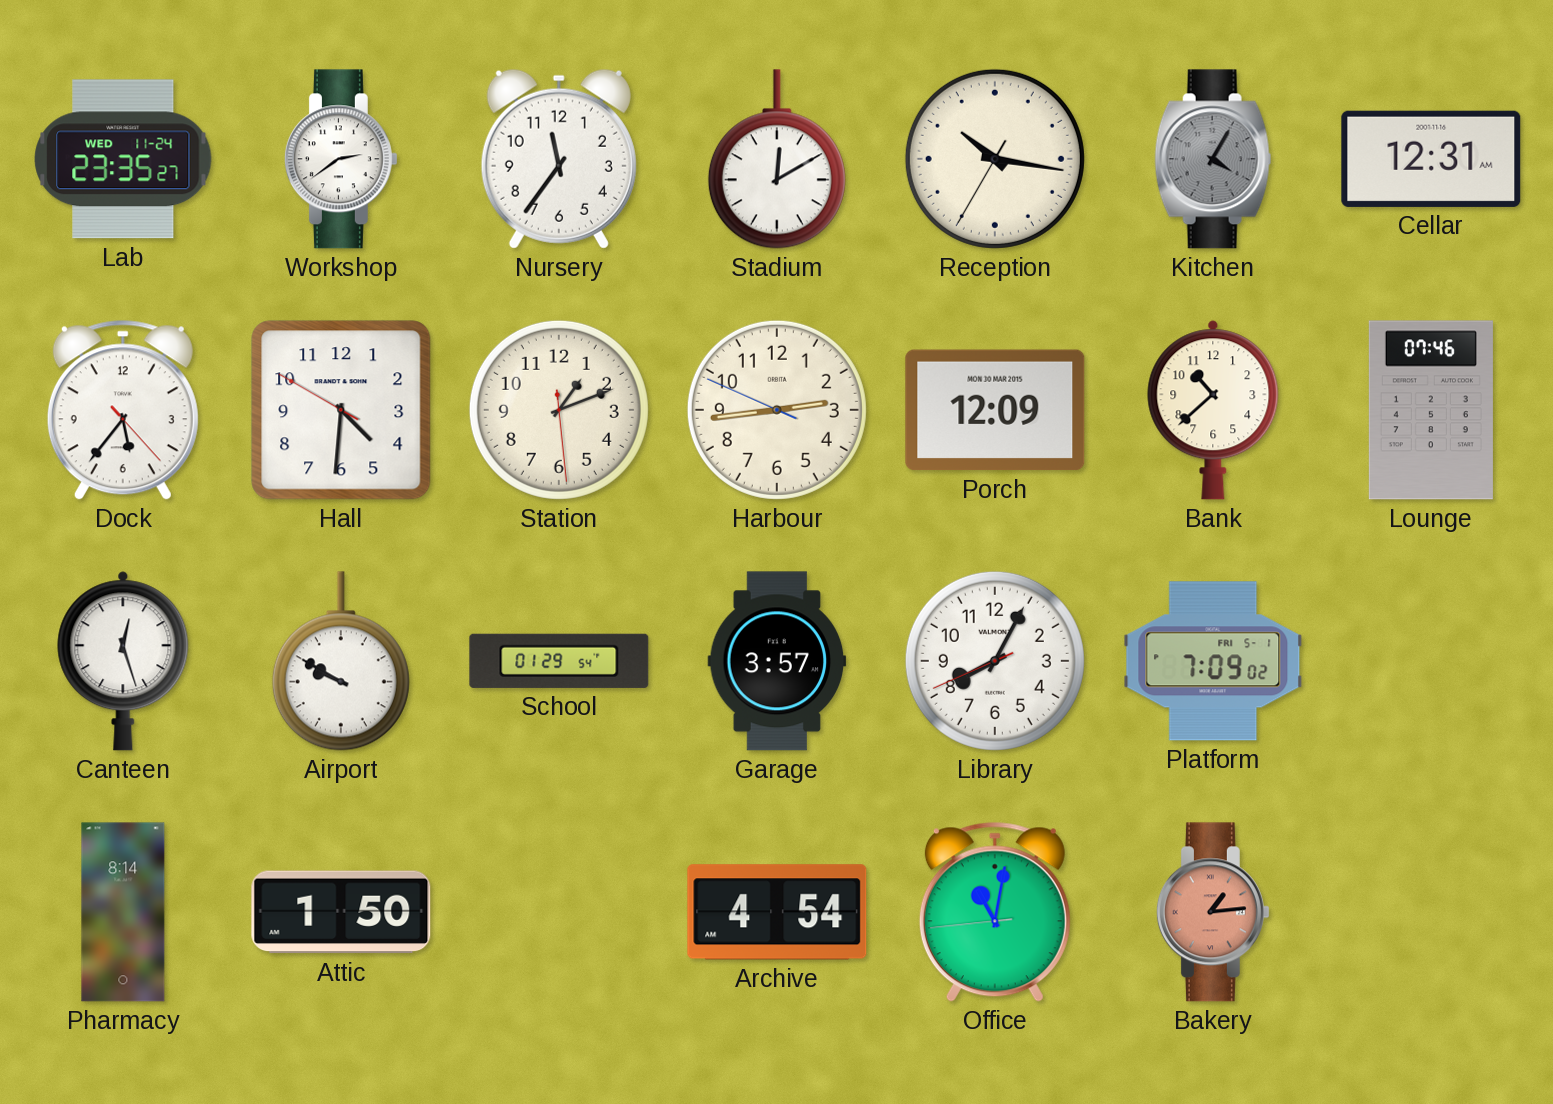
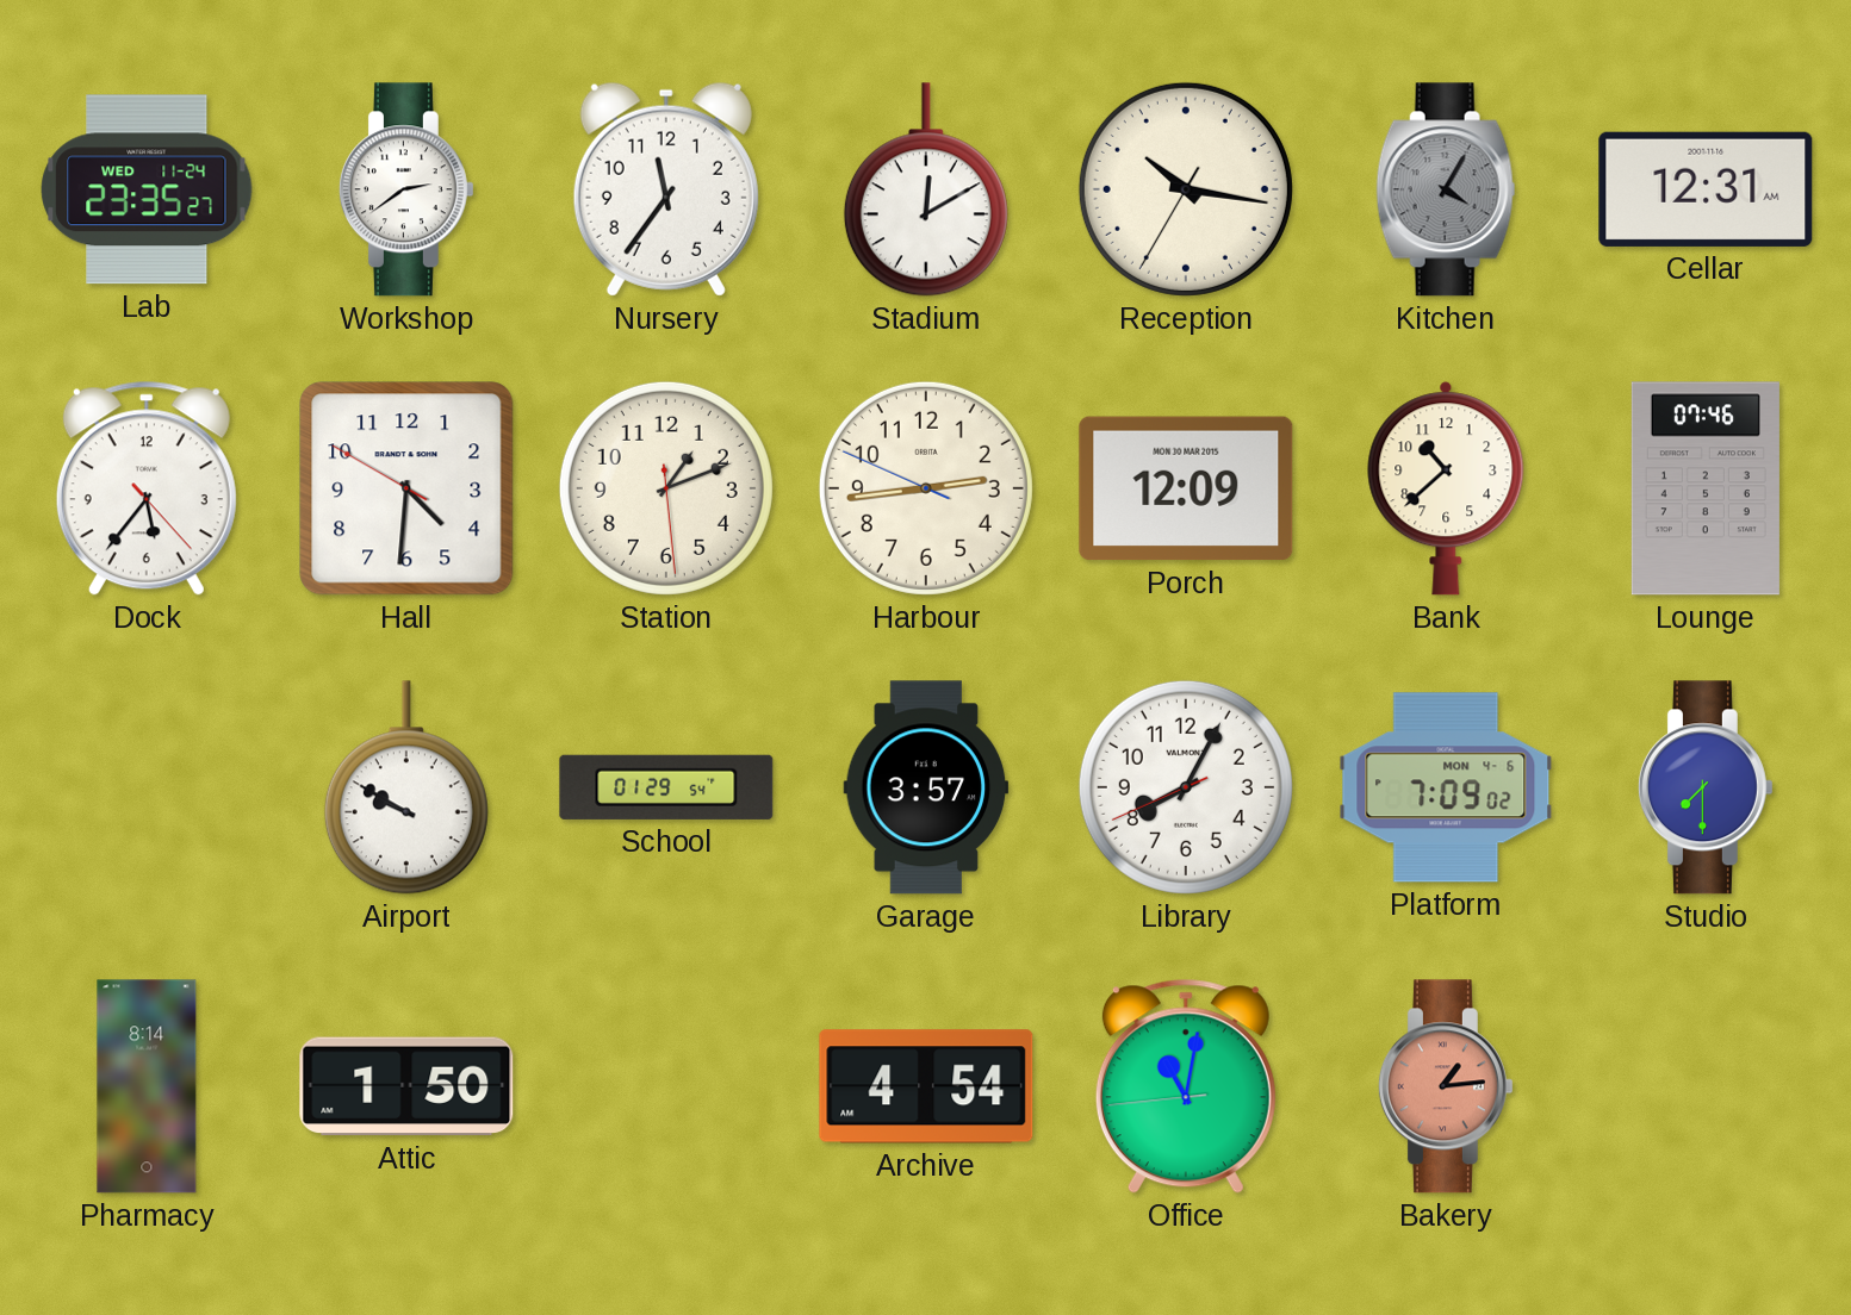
Canteen: 12:27 -> none (123, 661)
Platform date: FRI 5-1 -> MON 4-6 (1446, 787)
Studio: none -> 7:30 (1706, 787)
